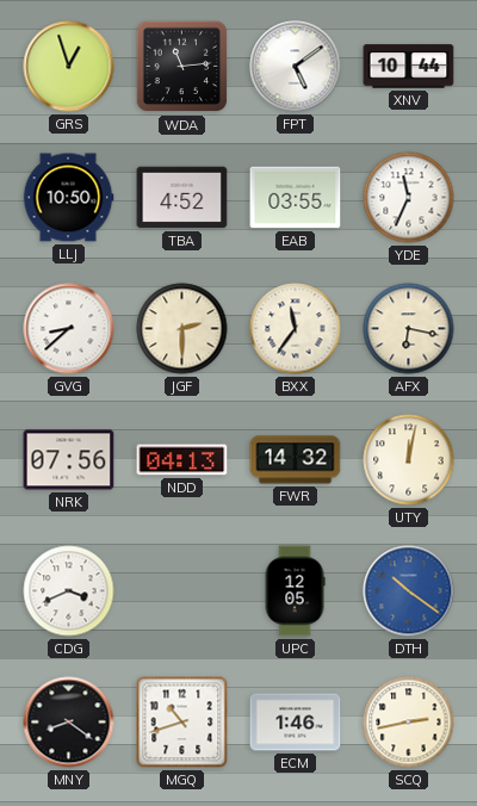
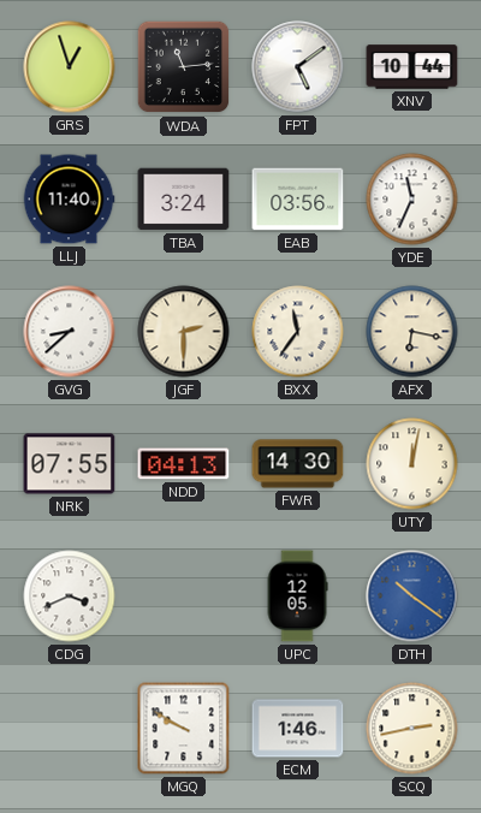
LLJ: 10:50 -> 11:40 (69, 200)
TBA: 4:52 -> 3:24 (184, 200)
EAB: 03:55 -> 03:56 (298, 200)
NRK: 07:56 -> 07:55 (70, 464)
FWR: 14:32 -> 14:30 (298, 464)
MNY: 8:21 -> none (69, 723)
MGQ: 10:42 -> 9:50 (184, 729)
